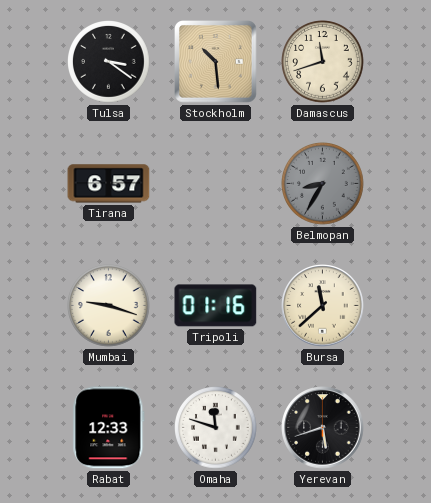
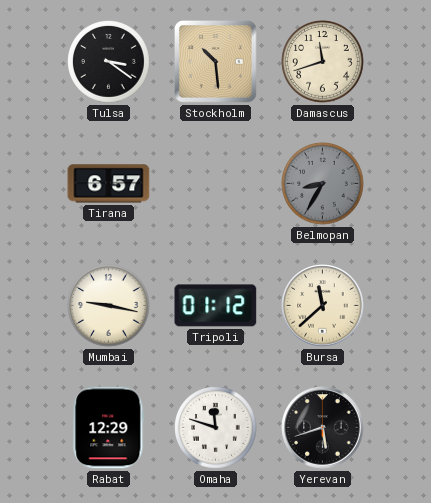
Mumbai: 9:18 -> 9:17 (109, 306)
Tripoli: 01:16 -> 01:12 (216, 306)
Rabat: 12:33 -> 12:29 (109, 428)
